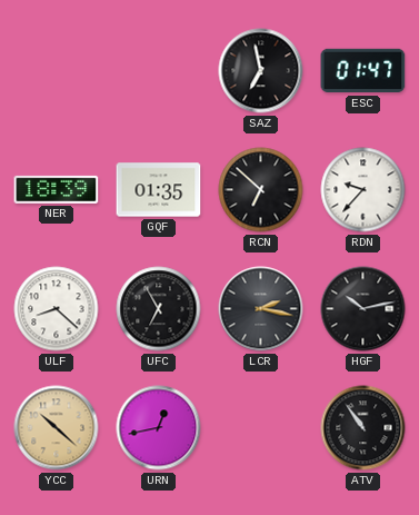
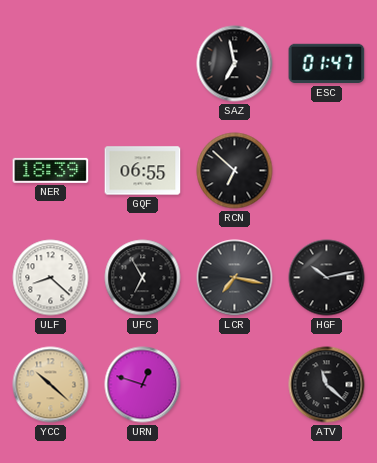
GQF: 01:35 -> 06:55 (143, 171)
RDN: 9:37 -> none (363, 190)
LCR: 2:17 -> 7:17 (235, 278)
URN: 12:43 -> 12:48 (143, 385)
ATV: 10:54 -> 11:22 (327, 385)
